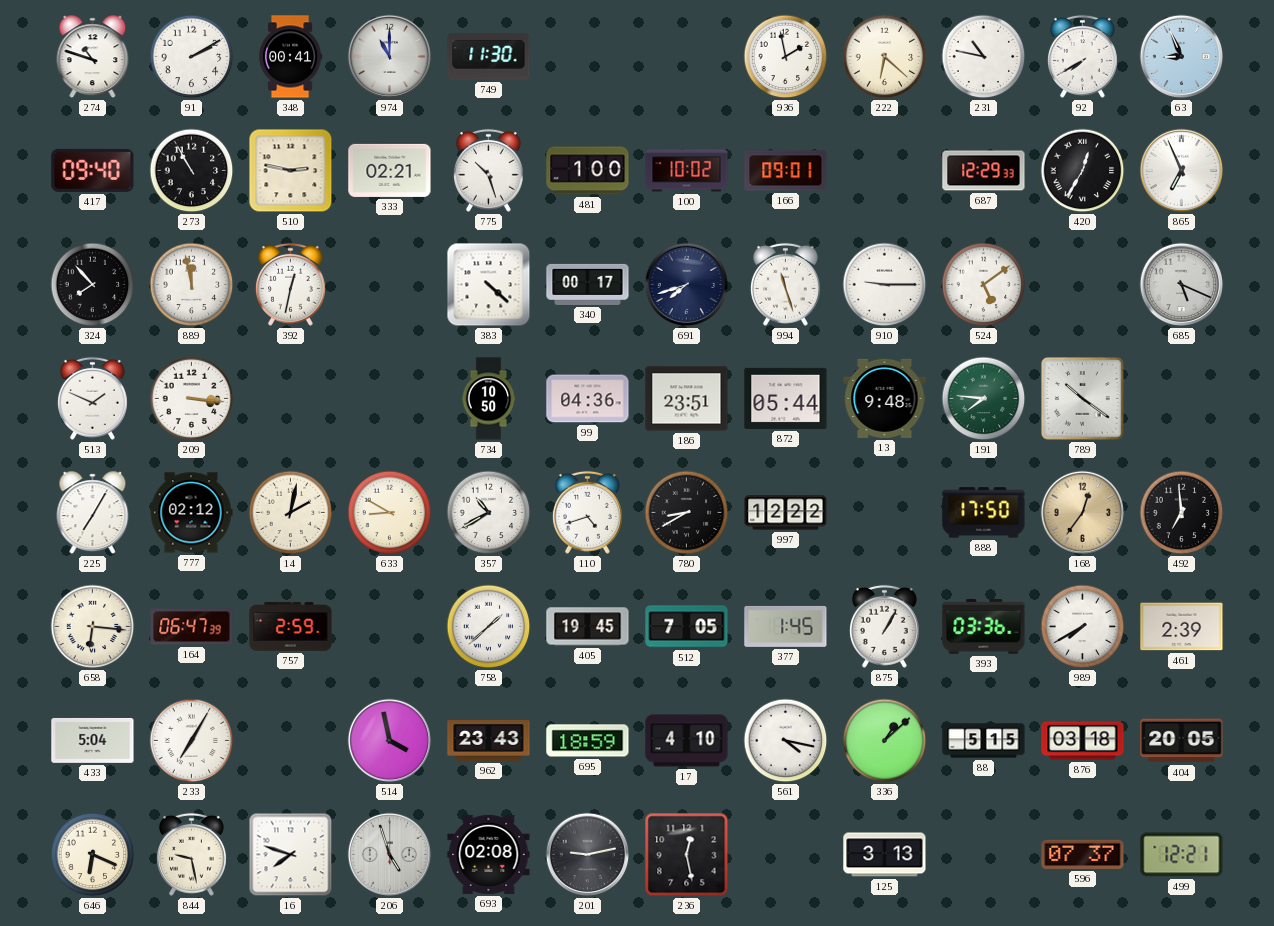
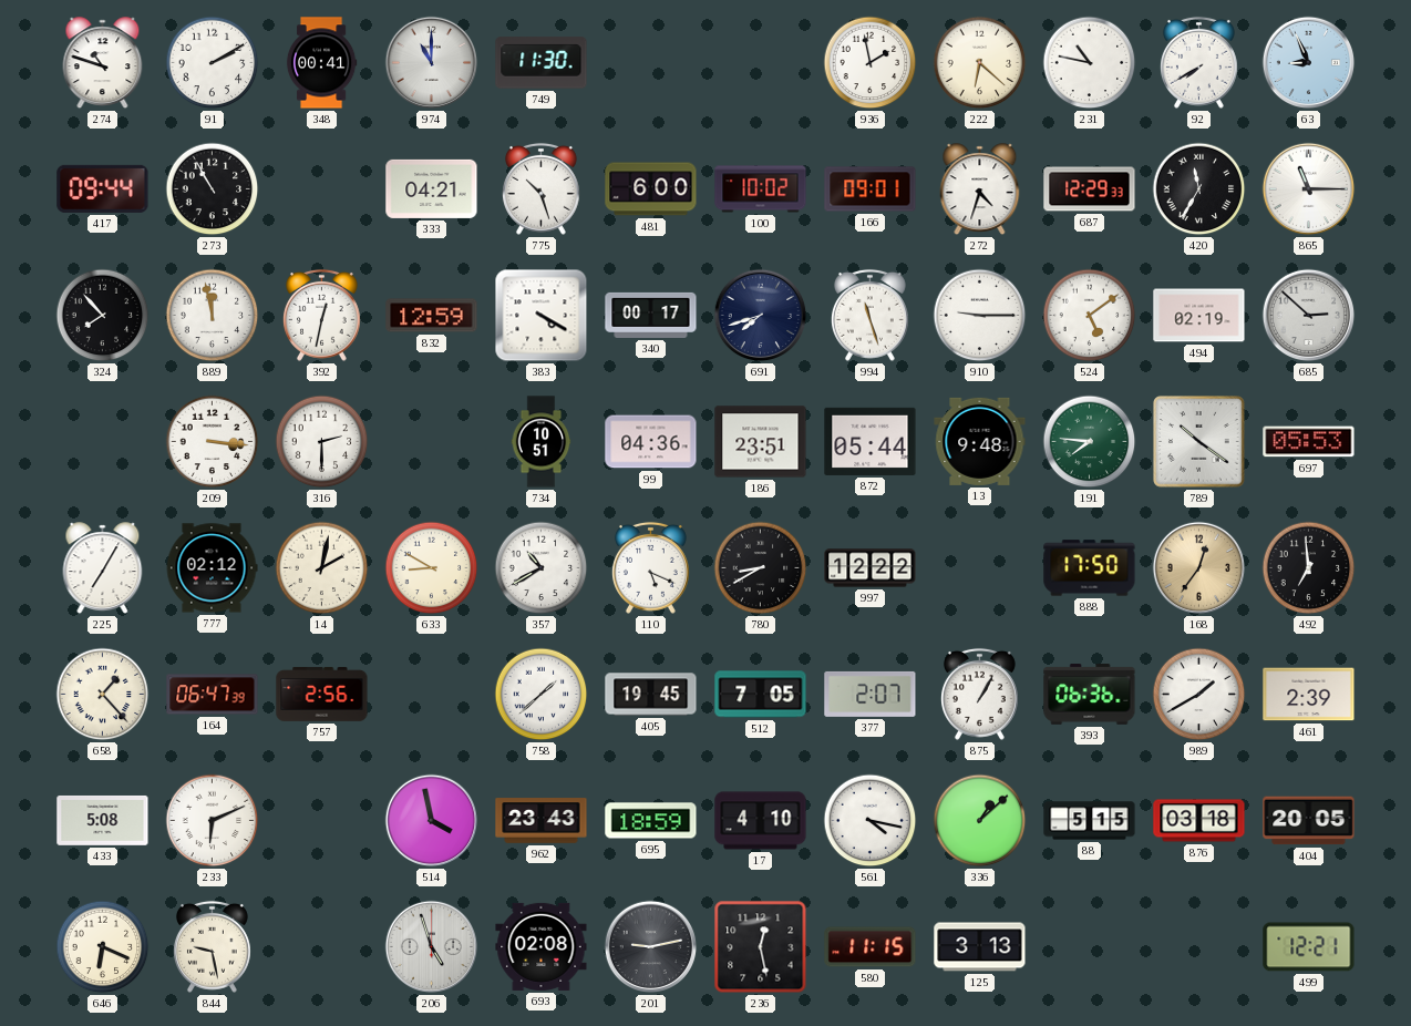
417: 09:40 -> 09:44 (103, 188)
510: 2:47 -> none (291, 171)
333: 02:21 -> 04:21 (432, 188)
481: 1:00 -> 6:00 (651, 189)
272: none -> 4:33 (980, 189)
420: 12:35 -> 11:35 (1199, 189)
865: 6:56 -> 11:15 (1309, 189)
832: none -> 12:59 (432, 316)
383: 4:22 -> 4:20 (542, 316)
494: none -> 02:19 (1199, 316)
685: 5:19 -> 2:52 (1309, 316)
513: 1:49 -> none (92, 398)
316: none -> 2:30 (322, 442)
734: 10:50 -> 10:51 (542, 442)
697: none -> 05:53 (1309, 442)
110: 4:42 -> 5:19 (650, 567)
658: 6:16 -> 1:23 (103, 695)
757: 2:59 -> 2:56 (322, 695)
377: 1:45 -> 2:07 (871, 694)
393: 03:36 -> 06:36 (1090, 694)
989: 7:40 -> 1:40 (1199, 695)
433: 5:04 -> 5:08 (103, 821)
233: 7:05 -> 6:11 (213, 821)
16: 7:48 -> none (291, 855)
580: none -> 11:15 (871, 947)
596: 07:37 -> none (1083, 854)
